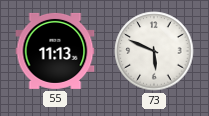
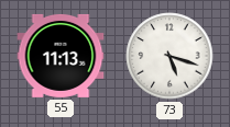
73: 5:49 -> 5:18 (169, 56)
